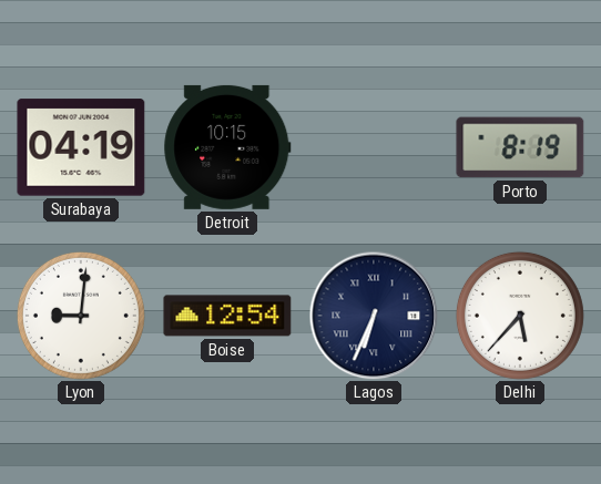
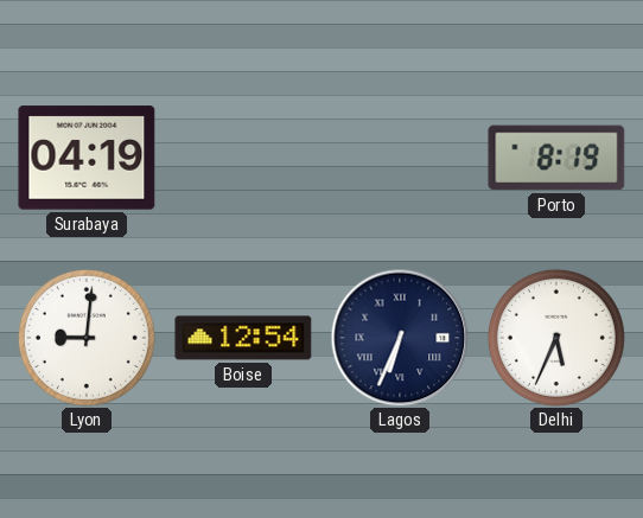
Detroit: 10:15 -> none (227, 147)
Delhi: 5:37 -> 5:34 (556, 338)
